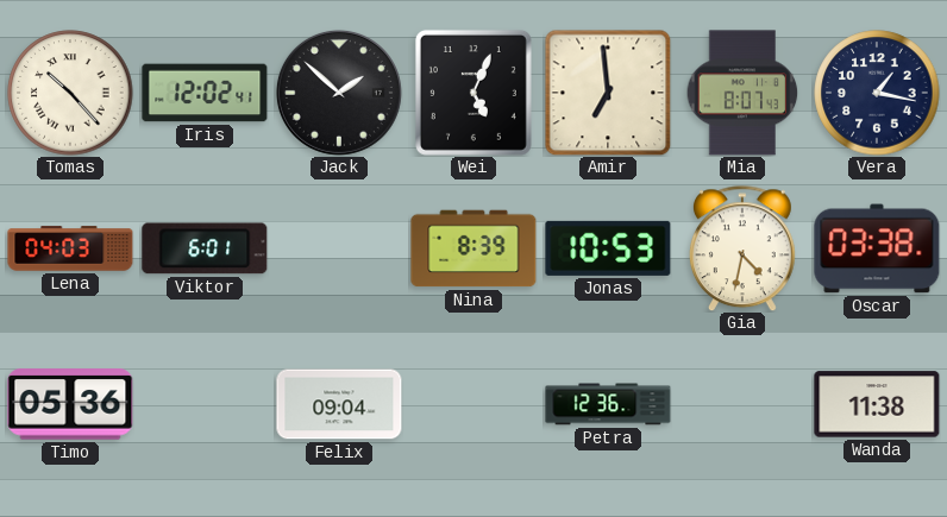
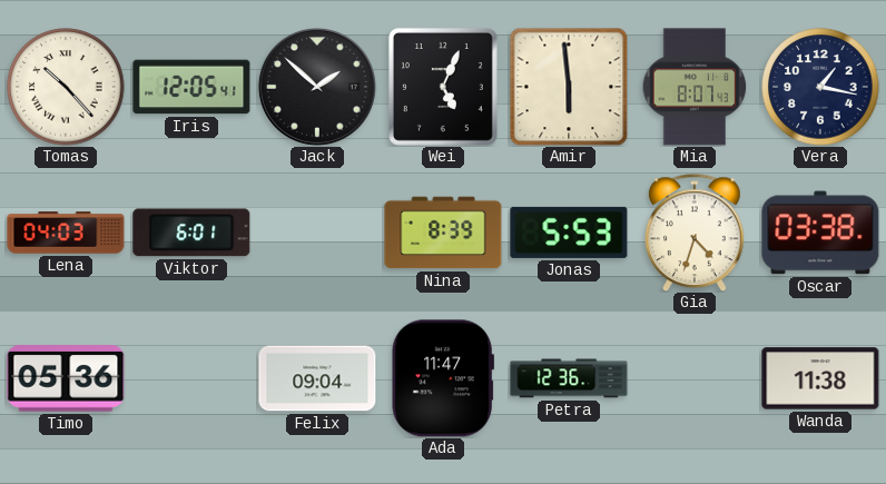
Iris: 12:02 -> 12:05 (191, 87)
Amir: 6:59 -> 5:59 (569, 87)
Jonas: 10:53 -> 5:53 (569, 233)
Gia: 4:32 -> 4:33 (695, 233)
Ada: none -> 11:47 (443, 378)
